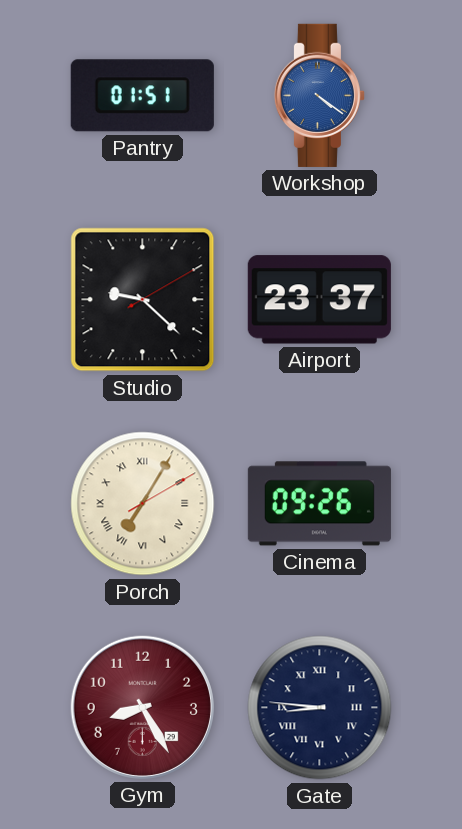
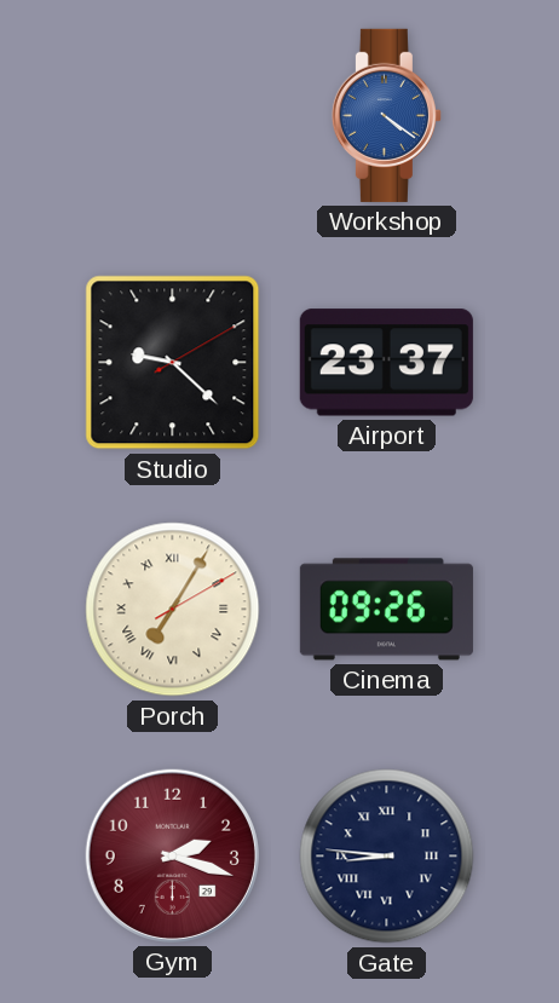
Pantry: 01:51 -> none (142, 96)
Gym: 8:25 -> 2:18 (172, 855)
